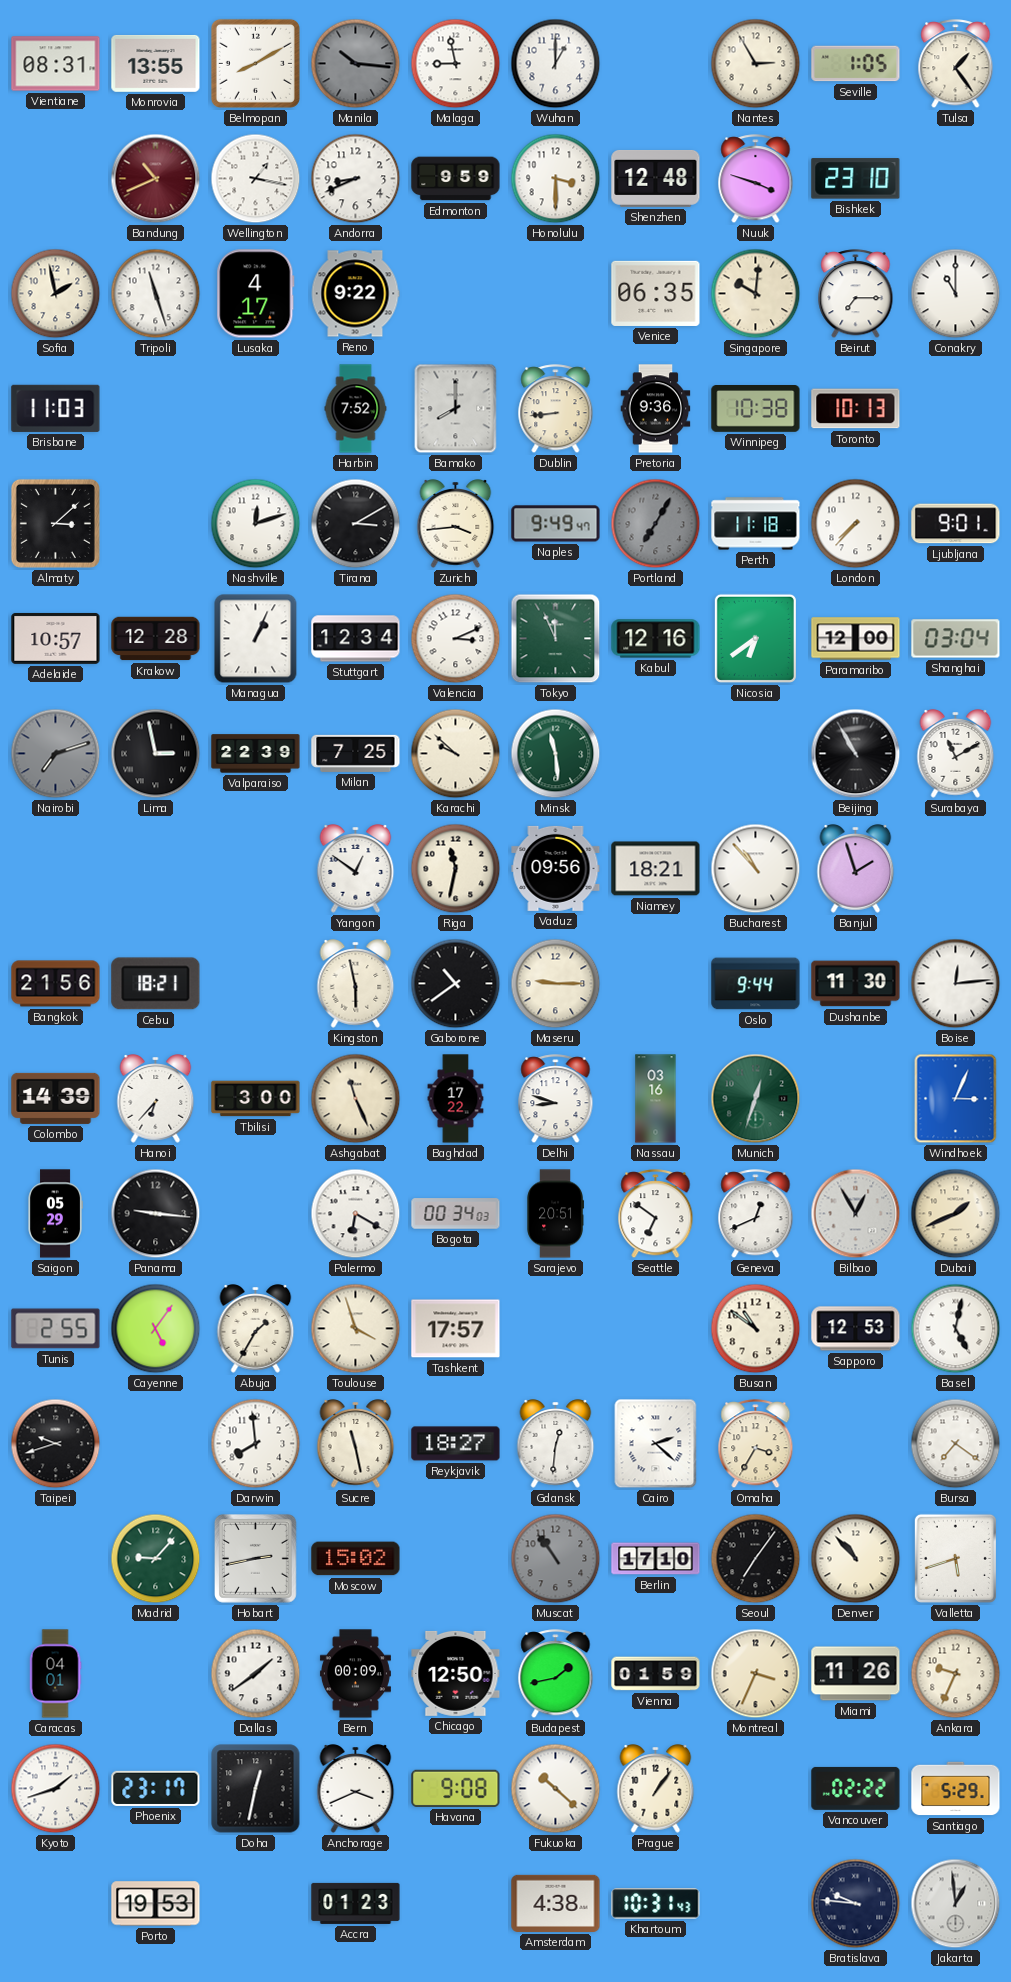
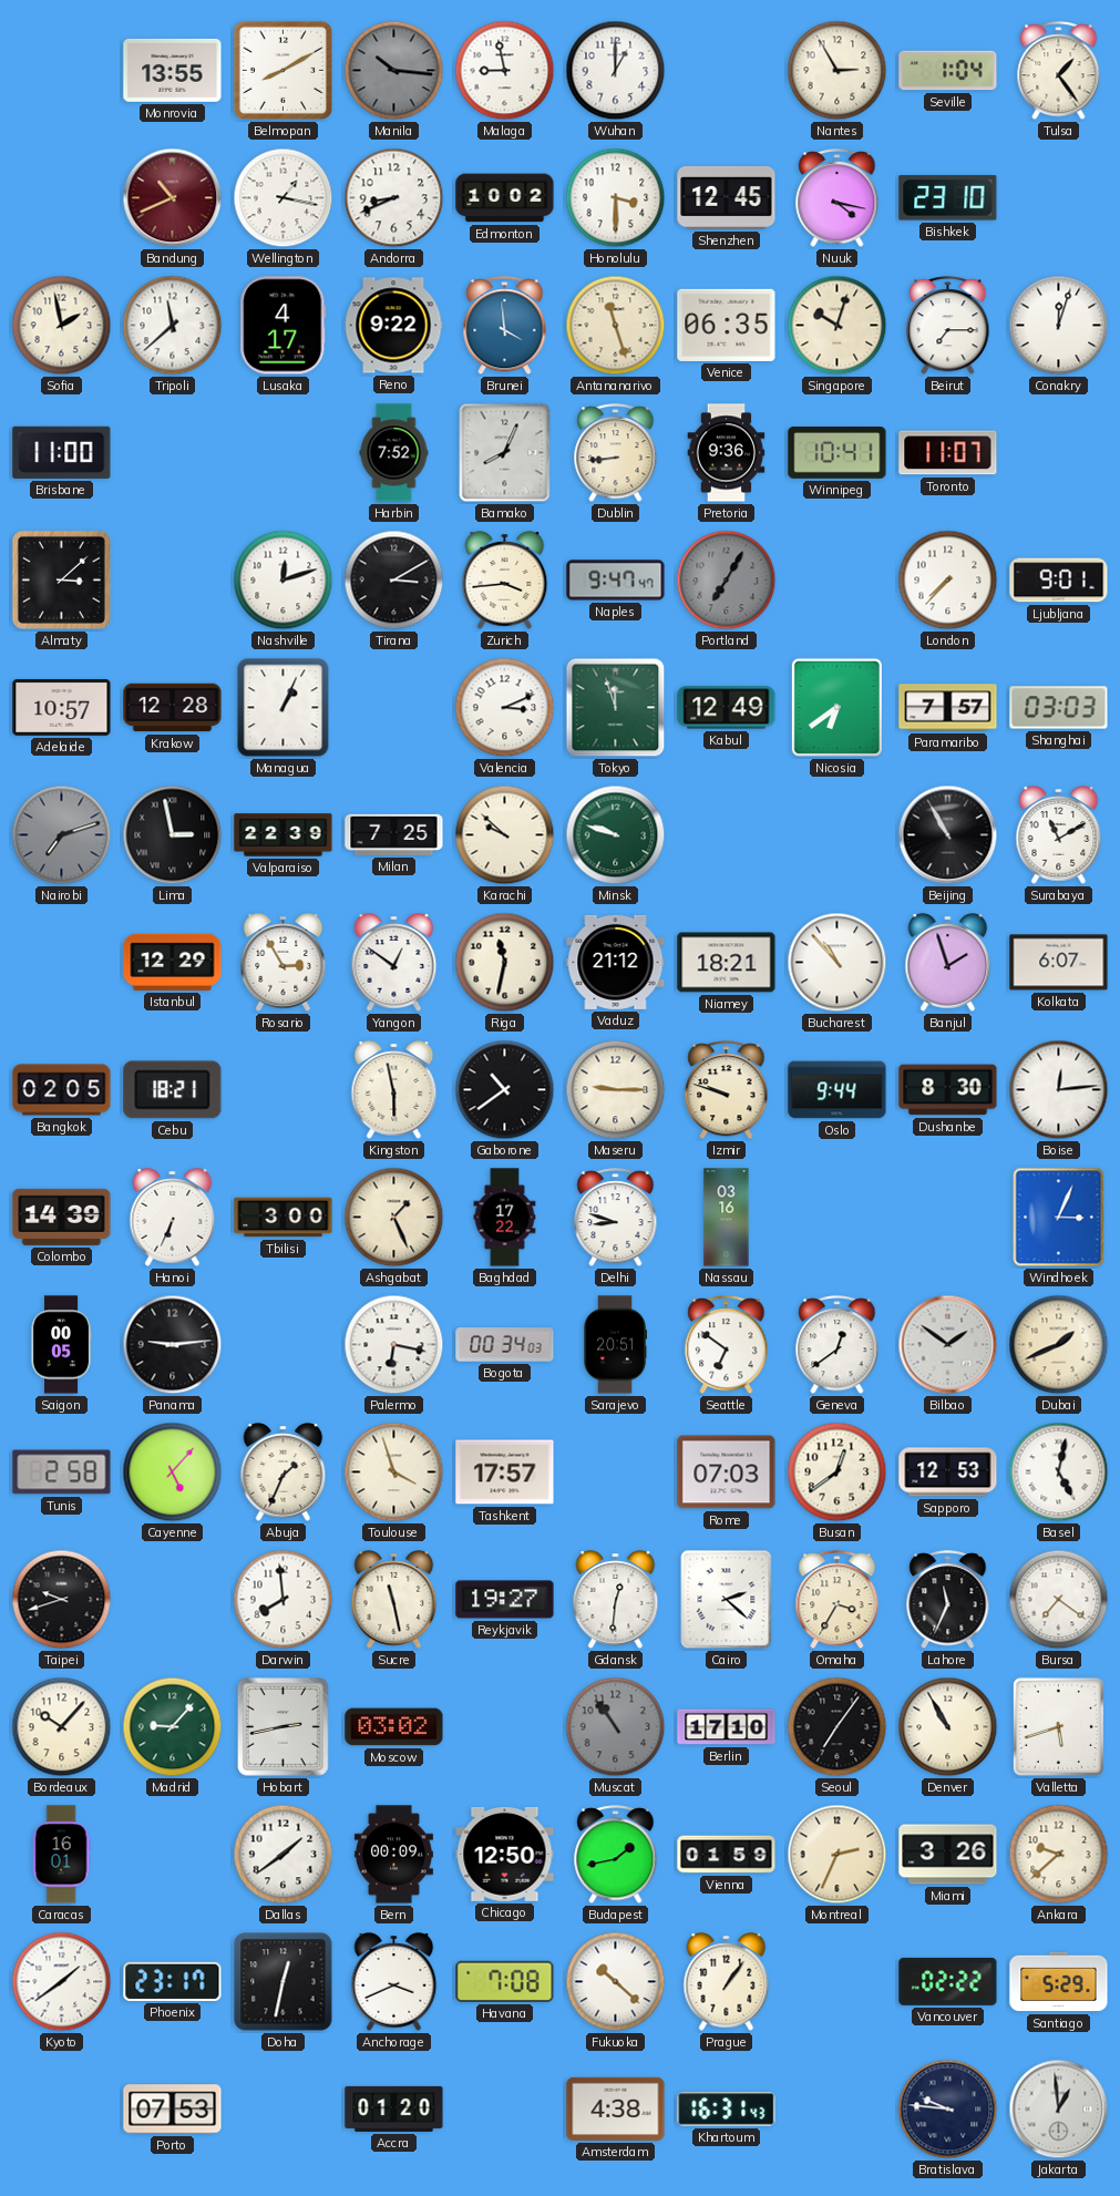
Vientiane: 08:31 -> none (56, 64)
Seville: 1:05 -> 1:04 (948, 71)
Edmonton: 9:59 -> 10:02 (505, 198)
Shenzhen: 12:48 -> 12:45 (727, 197)
Nuuk: 3:48 -> 4:17 (838, 198)
Tripoli: 11:27 -> 11:38 (173, 326)
Brunei: none -> 3:59 (505, 326)
Antananarivo: none -> 11:27 (616, 326)
Singapore: 10:01 -> 10:03 (838, 326)
Conakry: 11:00 -> 12:03 (1059, 326)
Brisbane: 11:03 -> 11:00 (62, 452)
Bamako: 8:00 -> 8:04 (505, 453)
Winnipeg: 10:38 -> 10:41 (838, 453)
Toronto: 10:13 -> 11:07 (948, 453)
Naples: 9:49 -> 9:47 (616, 581)
Perth: 11:18 -> none (756, 524)
Stuttgart: 12:34 -> none (356, 639)
Tokyo: 11:56 -> 11:57 (616, 708)
Kabul: 12:16 -> 12:49 (727, 708)
Paramaribo: 12:00 -> 7:57 (948, 708)
Shanghai: 03:04 -> 03:03 (1059, 708)
Minsk: 11:29 -> 9:48 (616, 835)
Istanbul: none -> 12:29 (173, 962)
Rosario: none -> 2:55 (284, 963)
Vaduz: 09:56 -> 21:12 (616, 962)
Kolkata: none -> 6:07 (1059, 963)
Bangkok: 21:56 -> 02:05 (62, 1090)
Izmir: none -> 9:48 (727, 1090)
Dushanbe: 11:30 -> 8:30 (948, 1090)
Hanoi: 6:37 -> 6:34 (173, 1218)
Ashgabat: 11:26 -> 1:26 (394, 1218)
Munich: 12:33 -> none (756, 1099)
Saigon: 05:29 -> 00:05 (61, 1345)
Panama: 9:16 -> 9:14 (173, 1345)
Palermo: 6:20 -> 6:17 (394, 1345)
Geneva: 12:41 -> 12:39 (838, 1345)
Bilbao: 12:55 -> 1:51 (948, 1345)
Tunis: 2:55 -> 2:58 (62, 1472)
Cayenne: 5:06 -> 5:07 (173, 1472)
Abuja: 1:35 -> 1:34 (284, 1472)
Rome: none -> 07:03 (727, 1472)
Busan: 10:51 -> 12:39 (838, 1472)
Reykjavik: 18:27 -> 19:27 (505, 1600)
Lahore: none -> 11:34 (948, 1600)
Bordeaux: none -> 10:07 (62, 1727)
Moscow: 15:02 -> 03:02 (394, 1727)
Denver: 10:53 -> 10:55 (948, 1727)
Caracas: 04:01 -> 16:01 (61, 1855)
Montreal: 3:34 -> 2:34 (838, 1855)
Miami: 11:26 -> 3:26 (948, 1855)
Ankara: 9:34 -> 9:38 (1059, 1855)
Kyoto: 1:42 -> 1:39 (62, 1982)
Havana: 9:08 -> 7:08 (505, 1981)
Porto: 19:53 -> 07:53 (173, 2110)
Accra: 01:23 -> 01:20 (394, 2108)
Khartoum: 10:31 -> 16:31 (727, 2110)
